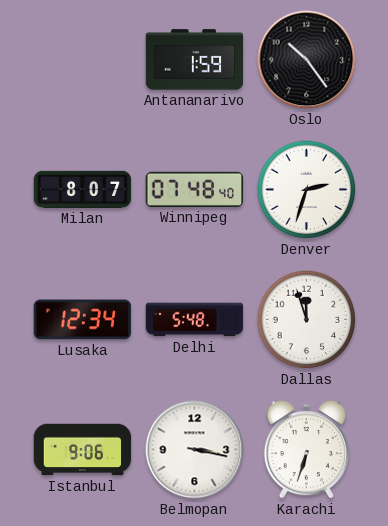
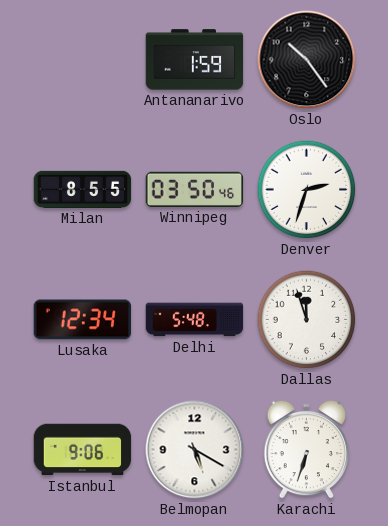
Milan: 8:07 -> 8:55 (83, 189)
Winnipeg: 07:48 -> 03:50 (195, 189)
Belmopan: 3:17 -> 5:20 (195, 450)
